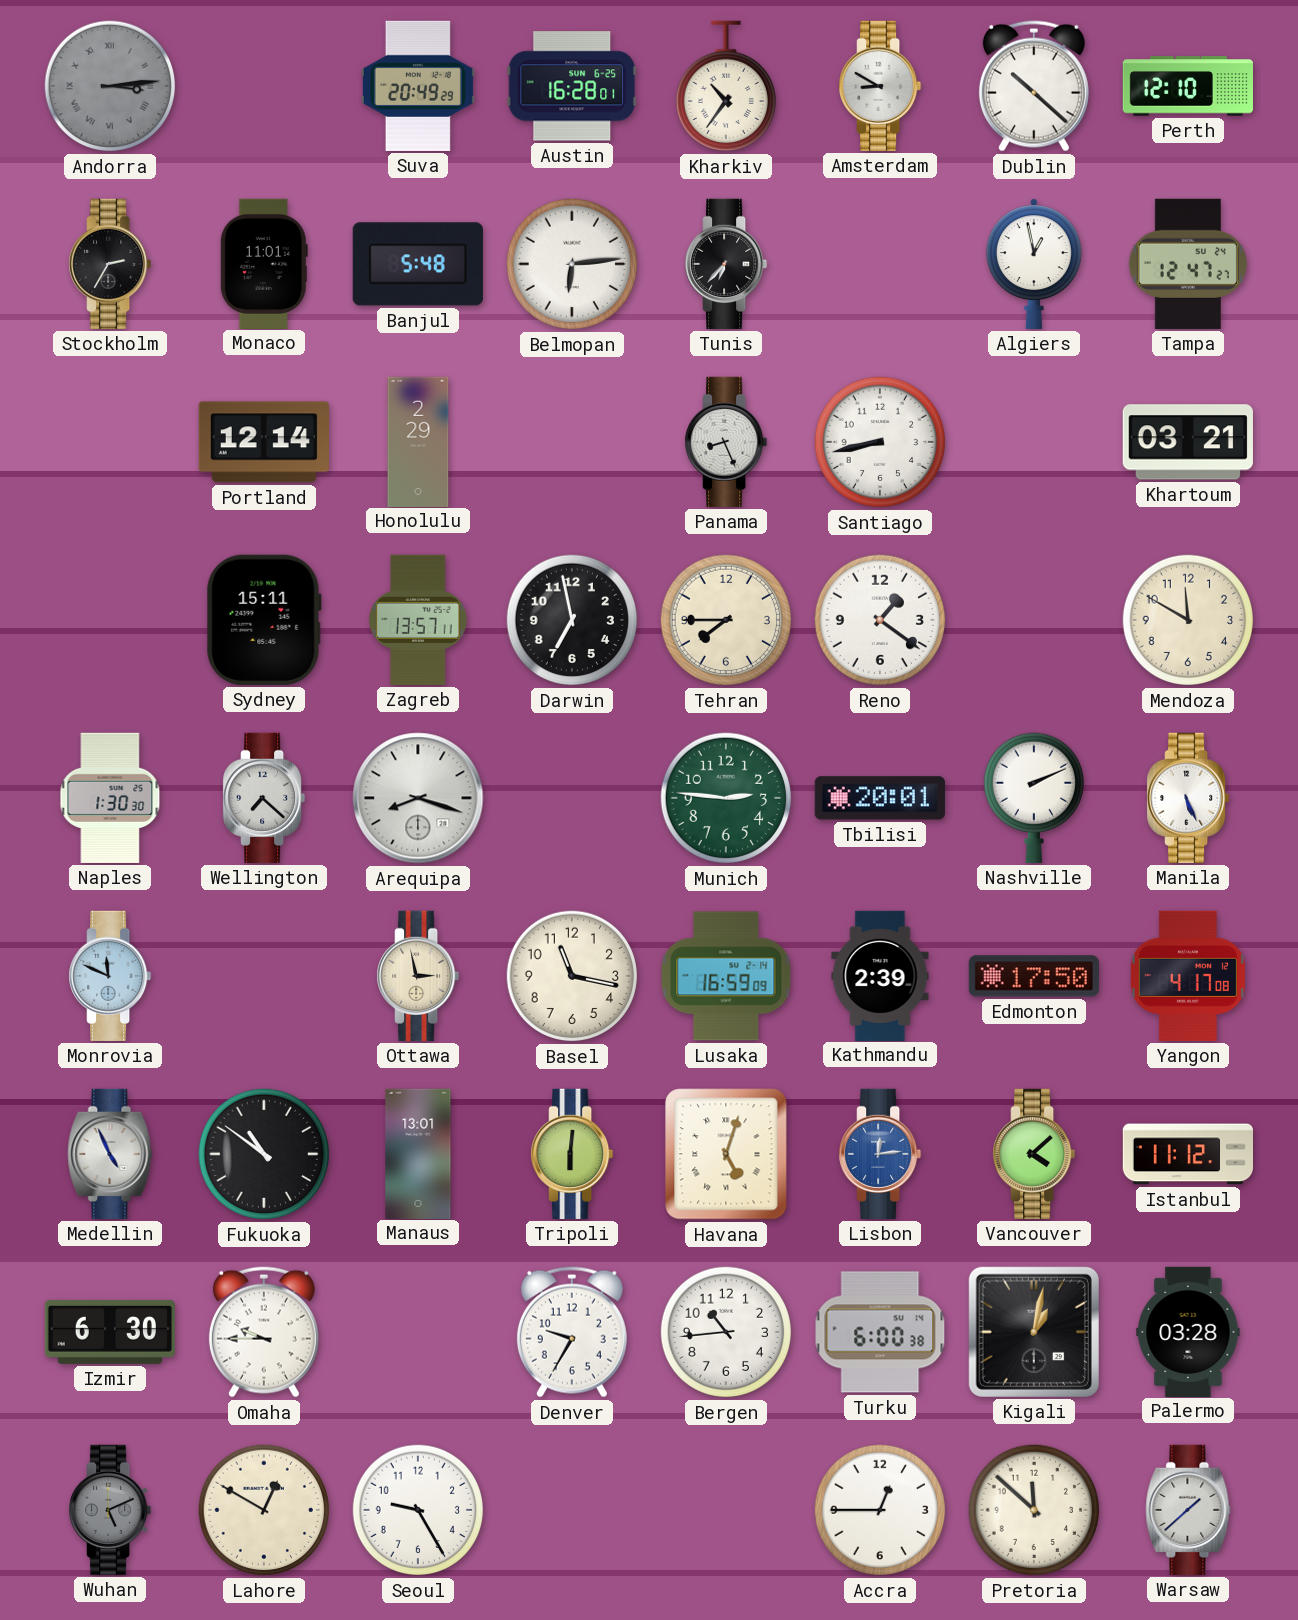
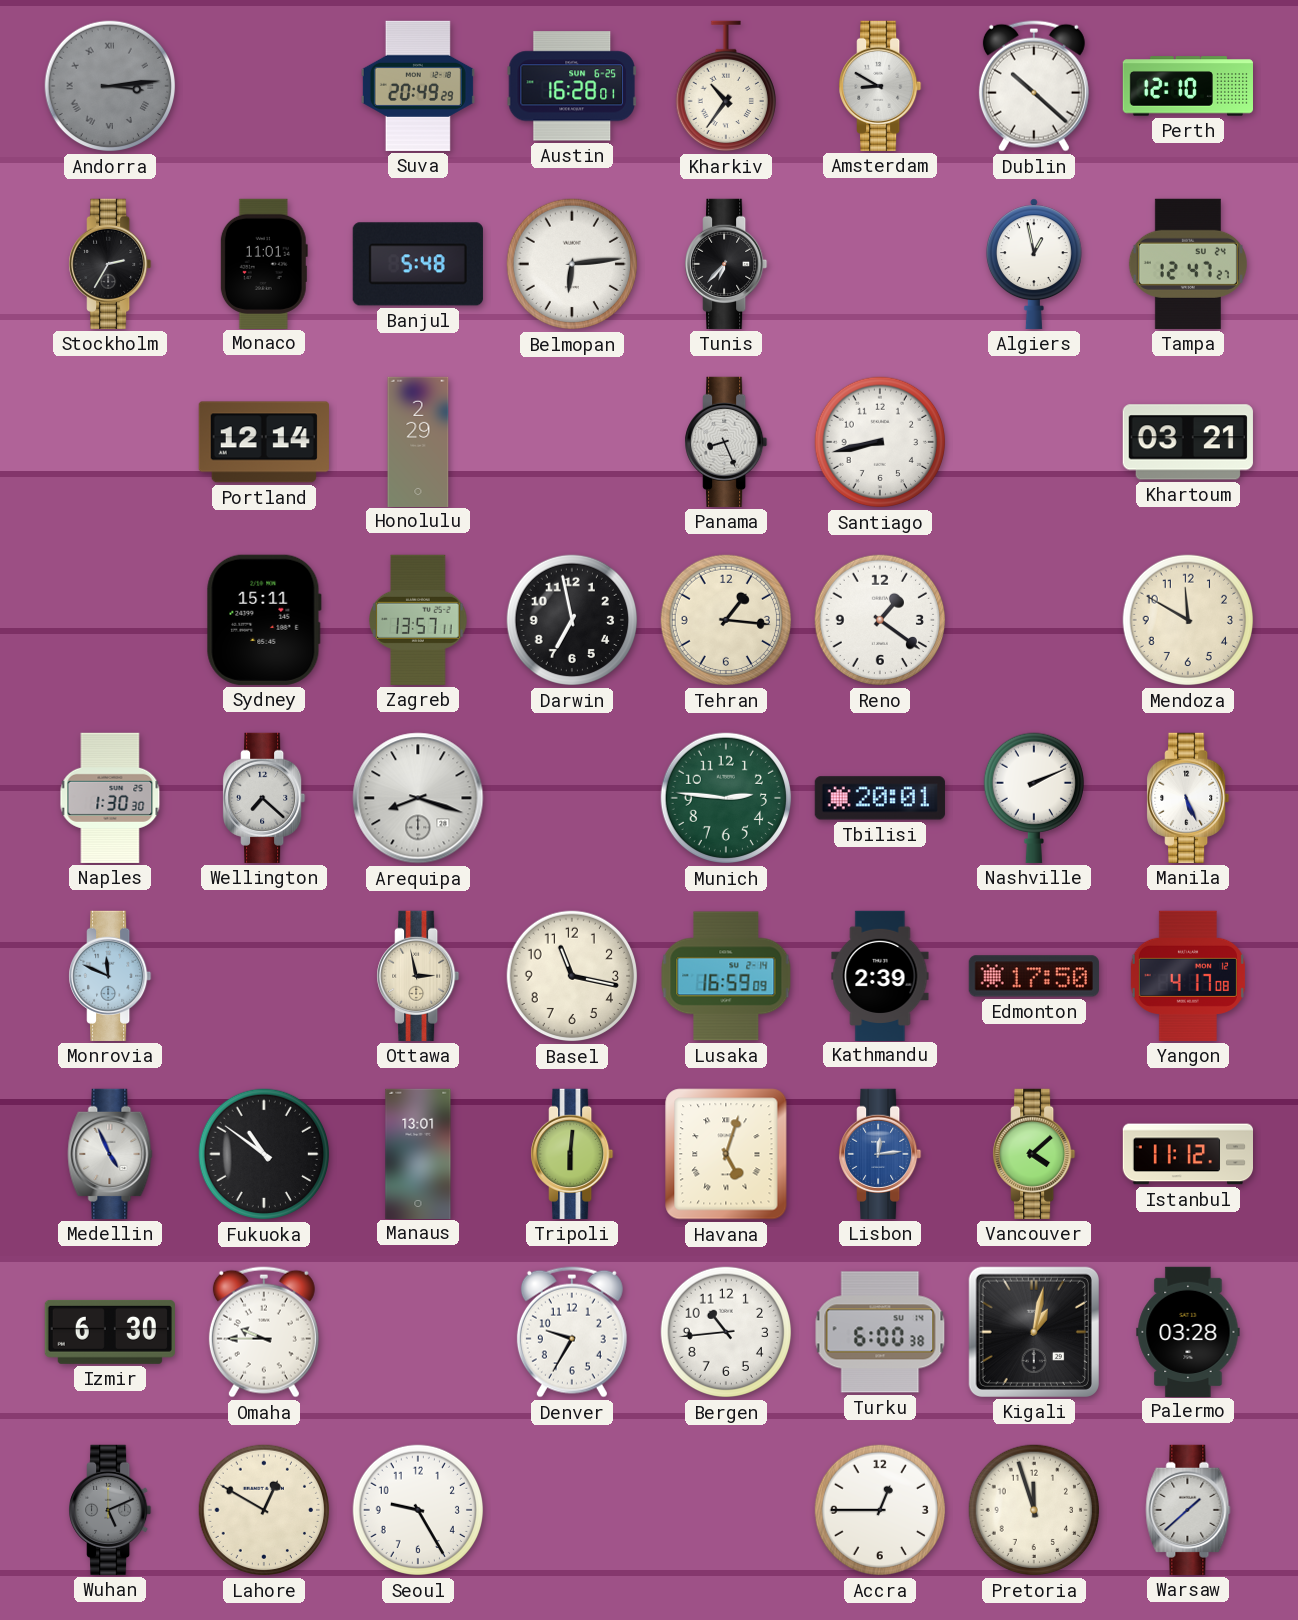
Tehran: 7:45 -> 1:16 (726, 620)
Pretoria: 11:52 -> 11:57 (1034, 1510)
